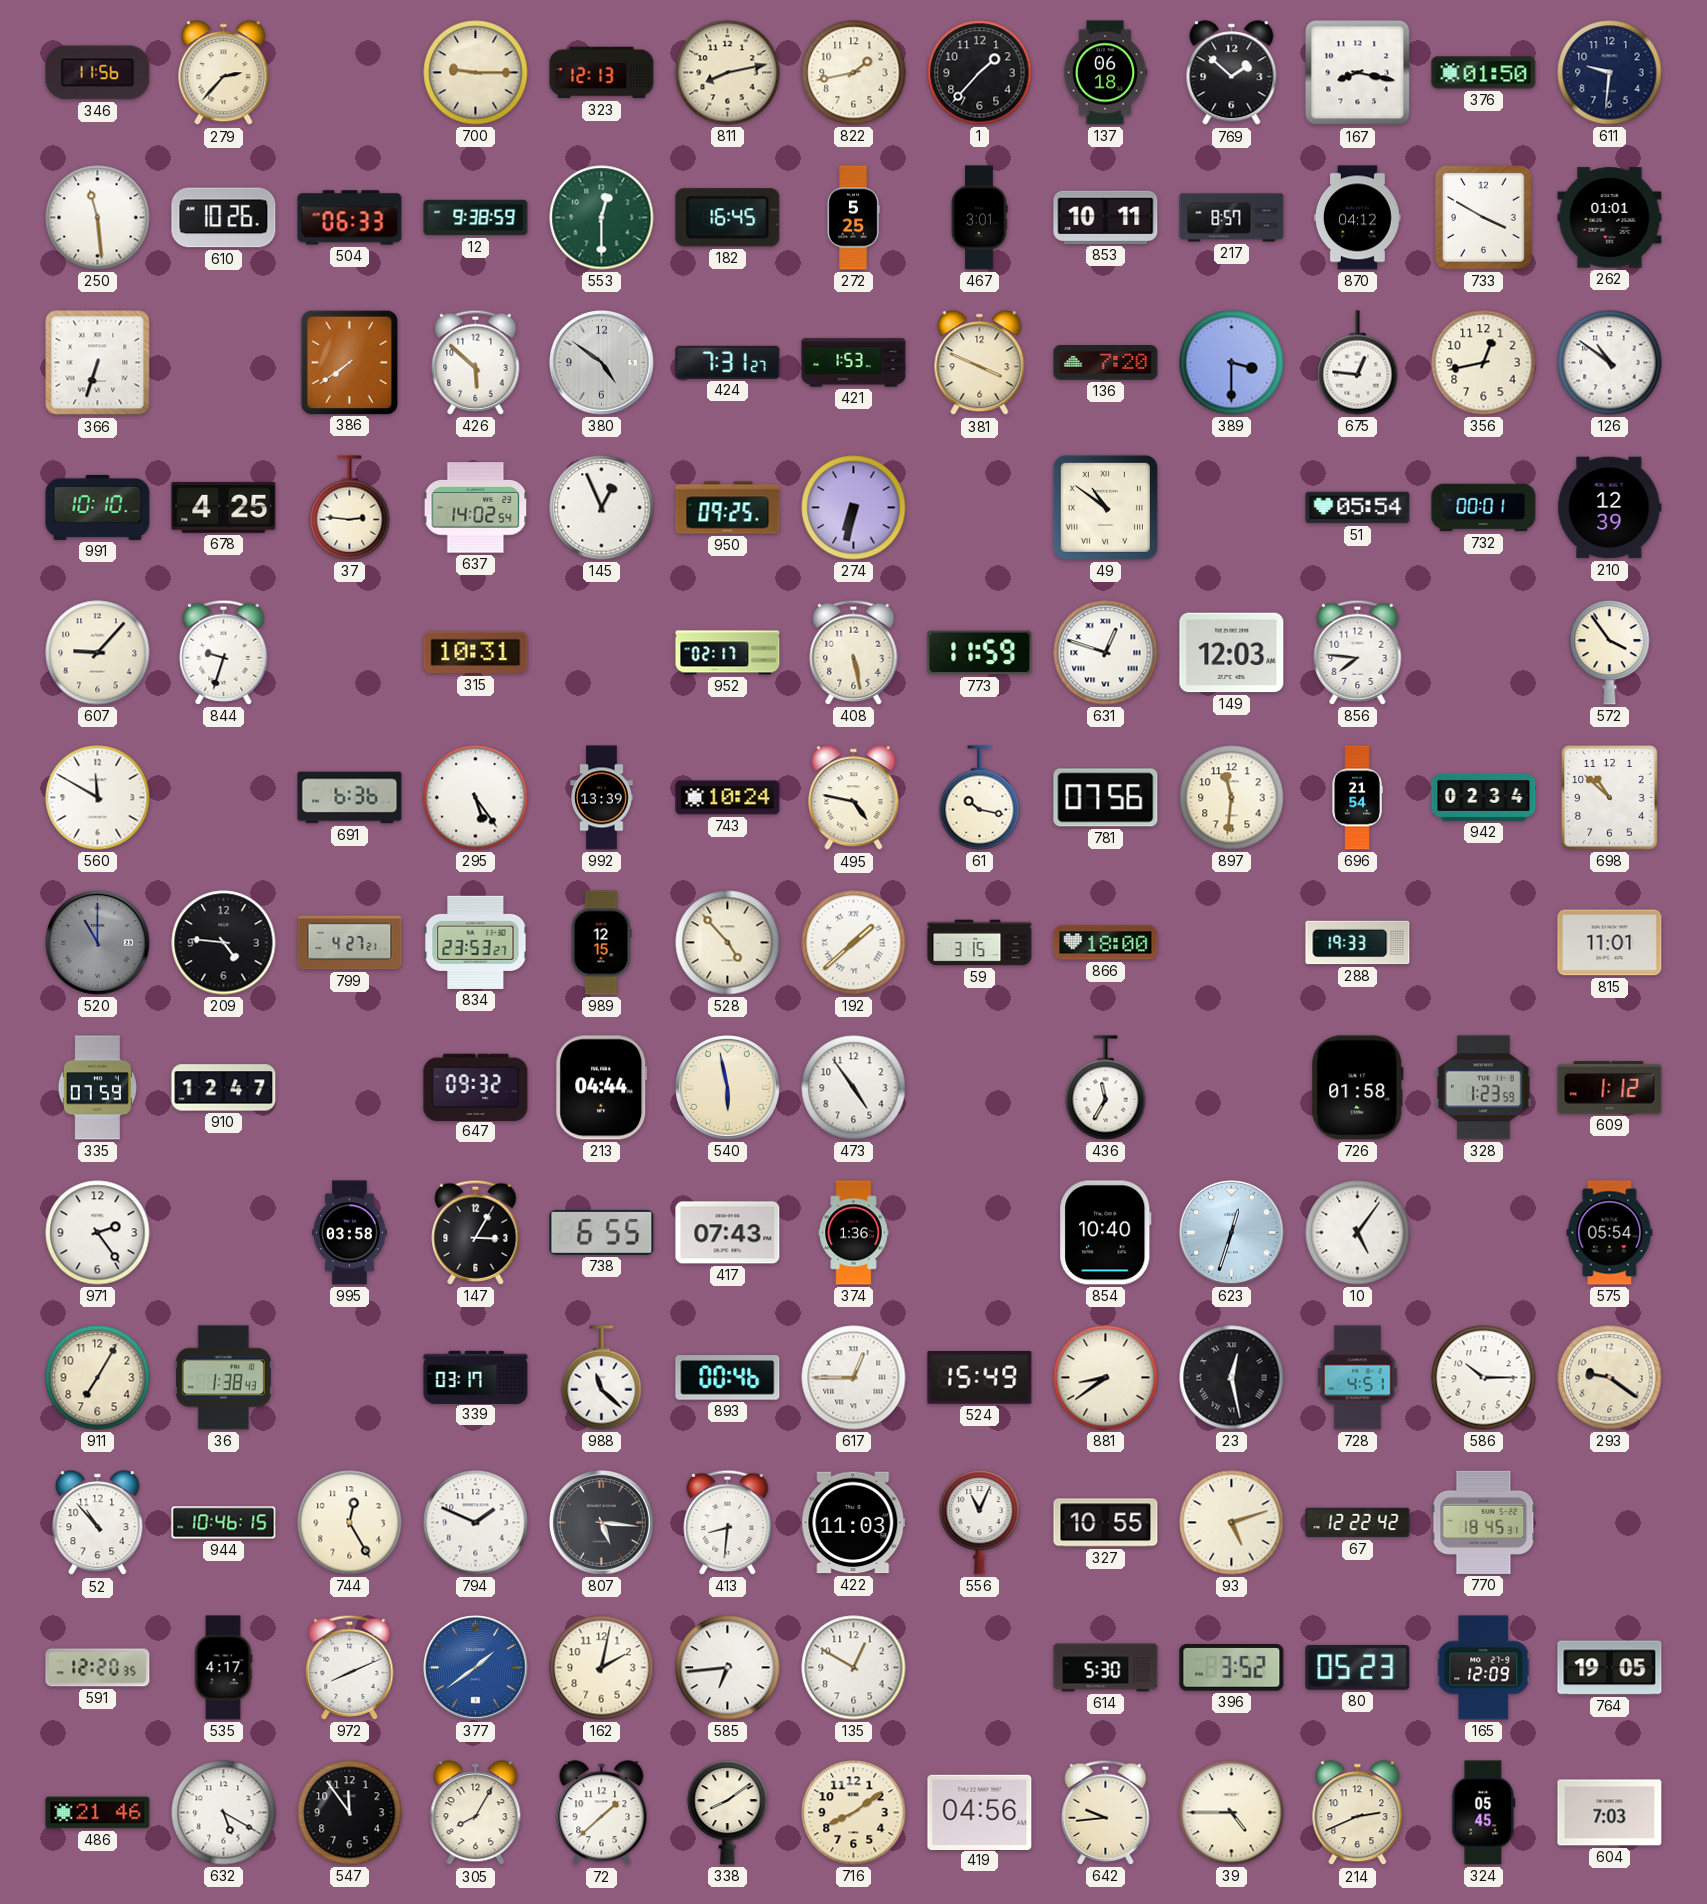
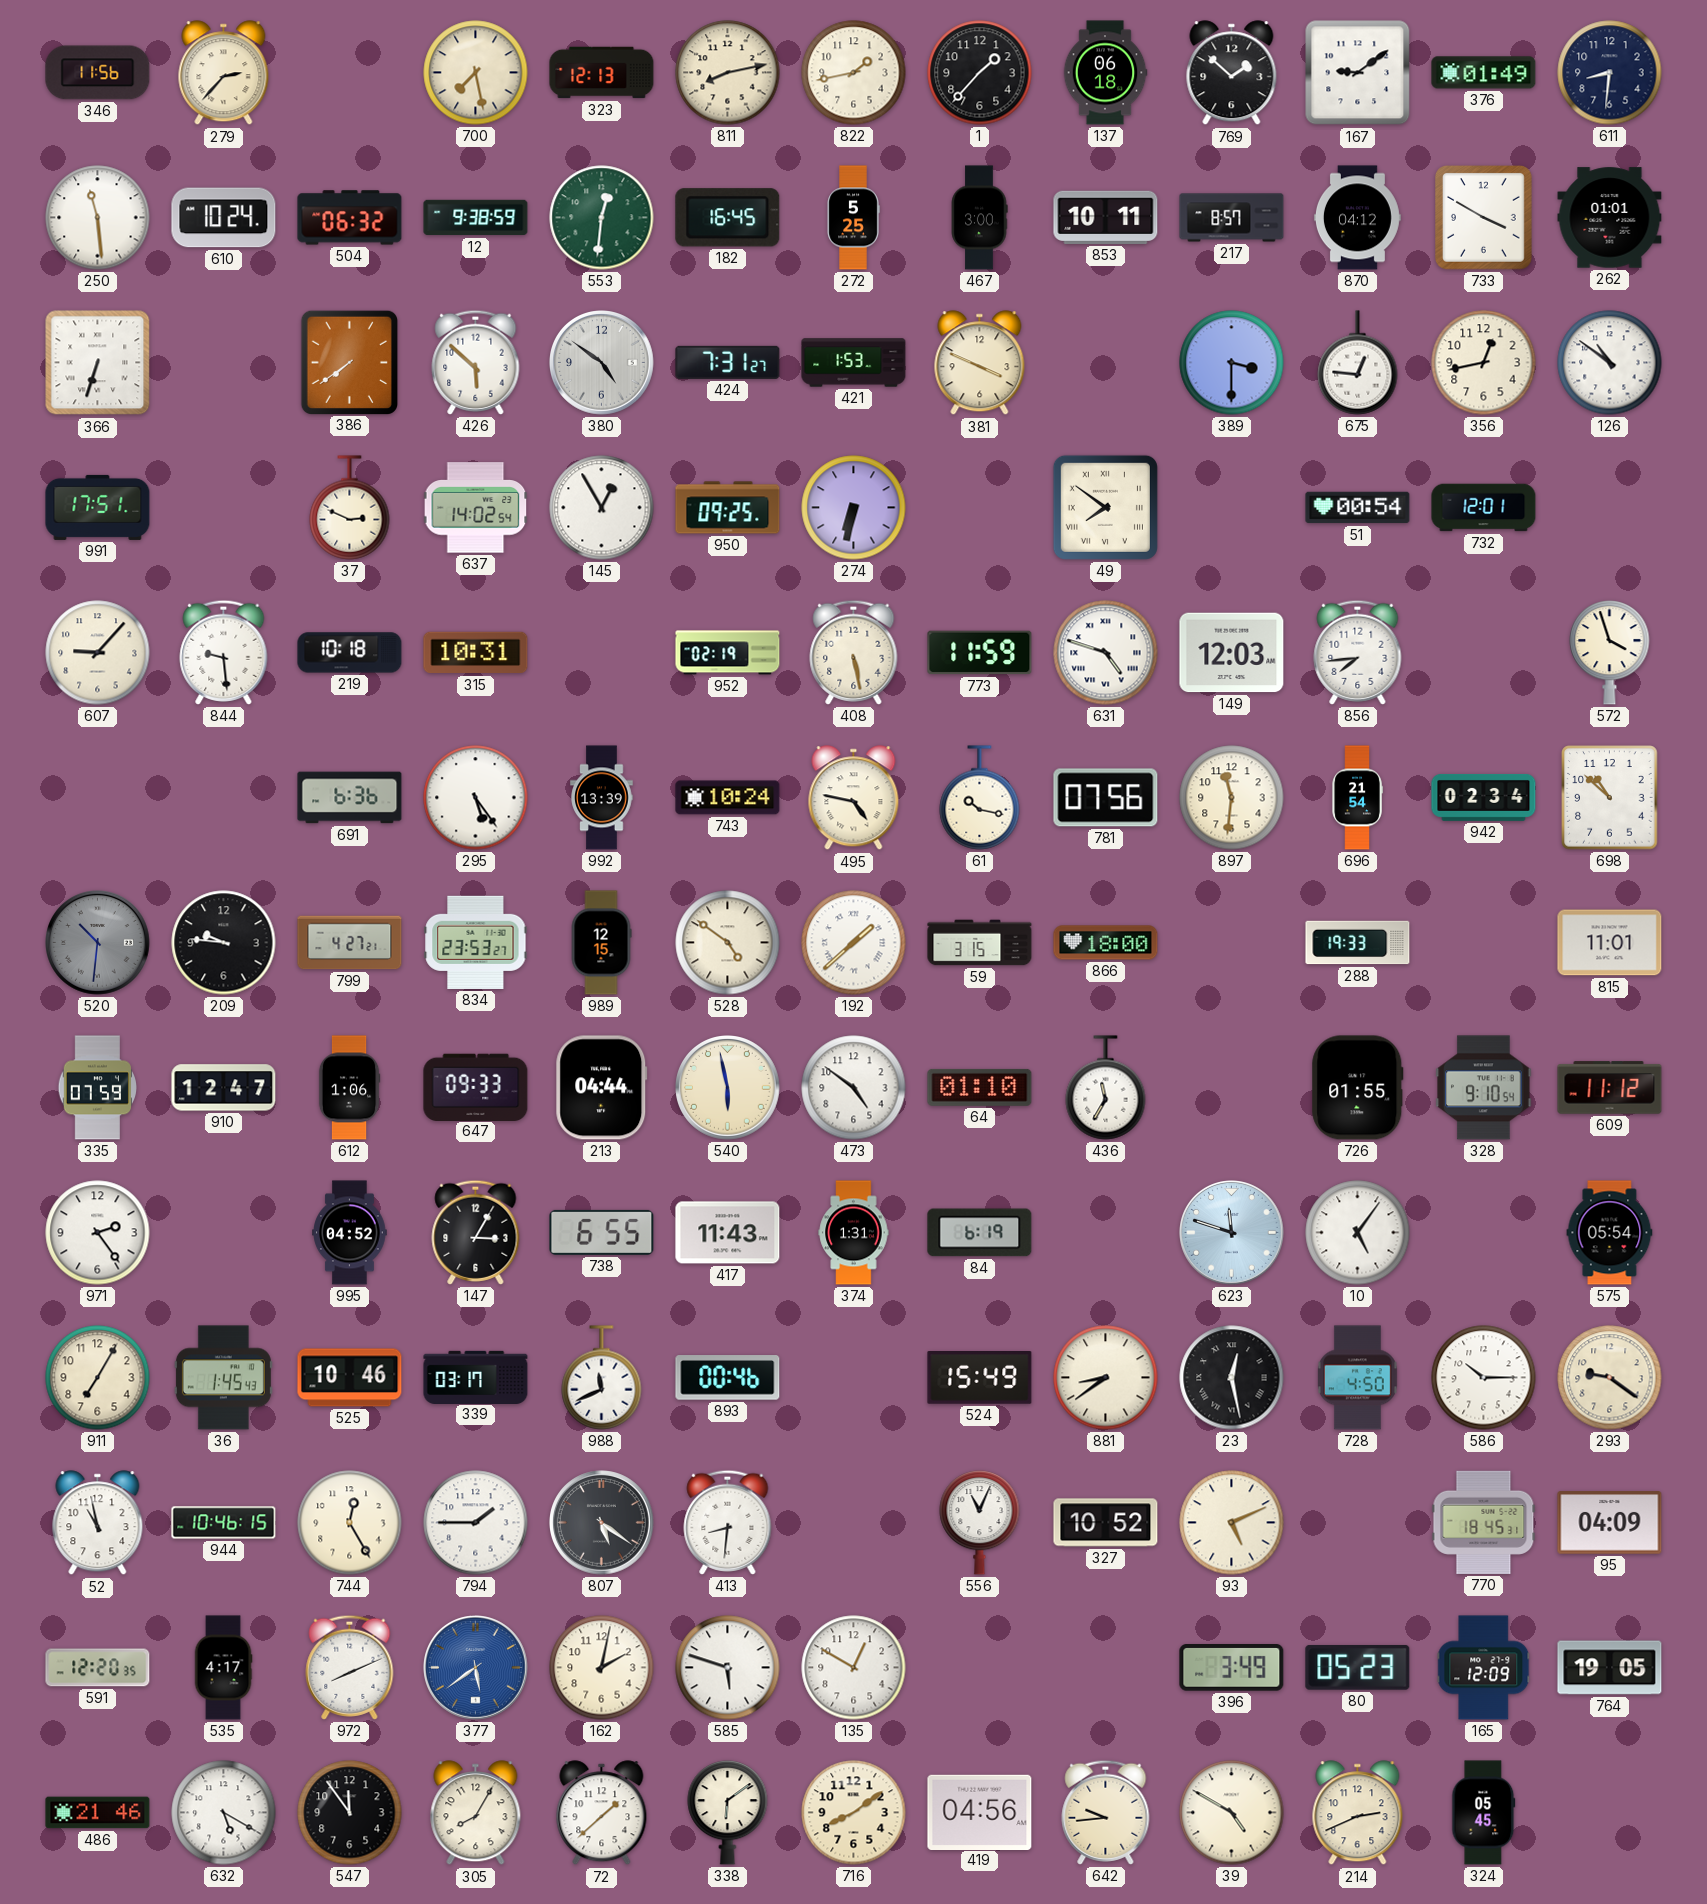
700: 9:15 -> 7:28 (476, 73)
167: 8:17 -> 9:09 (1358, 73)
376: 01:50 -> 01:49 (1484, 73)
611: 9:31 -> 8:31 (1610, 73)
610: 10:26 -> 10:24 (224, 218)
504: 06:33 -> 06:32 (350, 218)
553: 12:30 -> 12:31 (602, 218)
467: 3:01 -> 3:00 (979, 218)
136: 7:20 -> none (1106, 363)
991: 10:10 -> 17:51 (98, 507)
678: 4:25 -> none (224, 507)
37: 2:46 -> 2:49 (350, 508)
145: 12:56 -> 12:55 (602, 508)
49: 10:51 -> 7:51 (1105, 507)
51: 05:54 -> 00:54 (1358, 508)
732: 00:01 -> 12:01 (1484, 508)
210: 12:39 -> none (1610, 508)
844: 9:33 -> 9:29 (224, 652)
219: none -> 10:18 (350, 653)
952: 02:17 -> 02:19 (728, 653)
631: 12:48 -> 4:48 (1106, 653)
856: 7:46 -> 7:44 (1358, 652)
572: 3:54 -> 3:57 (1610, 652)
560: 11:50 -> none (98, 798)
520: 11:00 -> 10:31 (98, 943)
209: 4:46 -> 9:46 (224, 943)
528: 4:53 -> 4:51 (728, 943)
612: none -> 1:06 (349, 1088)
647: 09:32 -> 09:33 (476, 1087)
473: 4:54 -> 4:51 (854, 1088)
64: none -> 01:10 (980, 1087)
726: 01:58 -> 01:55 (1358, 1088)
328: 1:23 -> 9:10 (1484, 1088)
609: 1:12 -> 11:12 (1610, 1088)
995: 03:58 -> 04:52 (350, 1233)
417: 07:43 -> 11:43 (728, 1233)
374: 1:36 -> 1:31 (854, 1233)
84: none -> 6:19 (980, 1233)
854: 10:40 -> none (1106, 1233)
623: 12:33 -> 11:48 (1232, 1233)
36: 1:38 -> 1:45 (223, 1378)
525: none -> 10:46 (350, 1378)
988: 11:22 -> 11:41 (602, 1378)
617: 12:45 -> none (854, 1378)
728: 4:51 -> 4:50 (1357, 1378)
52: 10:53 -> 10:58 (98, 1523)
794: 1:49 -> 1:45 (476, 1523)
807: 5:16 -> 5:21 (602, 1523)
422: 11:03 -> none (854, 1523)
327: 10:55 -> 10:52 (1106, 1523)
93: 5:12 -> 5:11 (1232, 1523)
67: 12:22 -> none (1358, 1523)
95: none -> 04:09 (1610, 1523)
377: 1:39 -> 5:39 (476, 1668)
585: 6:44 -> 5:48 (728, 1668)
614: 5:30 -> none (1106, 1668)
396: 3:52 -> 3:49 (1232, 1668)
338: 8:09 -> 6:09 (728, 1812)
39: 4:45 -> 4:50 (1232, 1813)
604: 7:03 -> none (1610, 1813)
